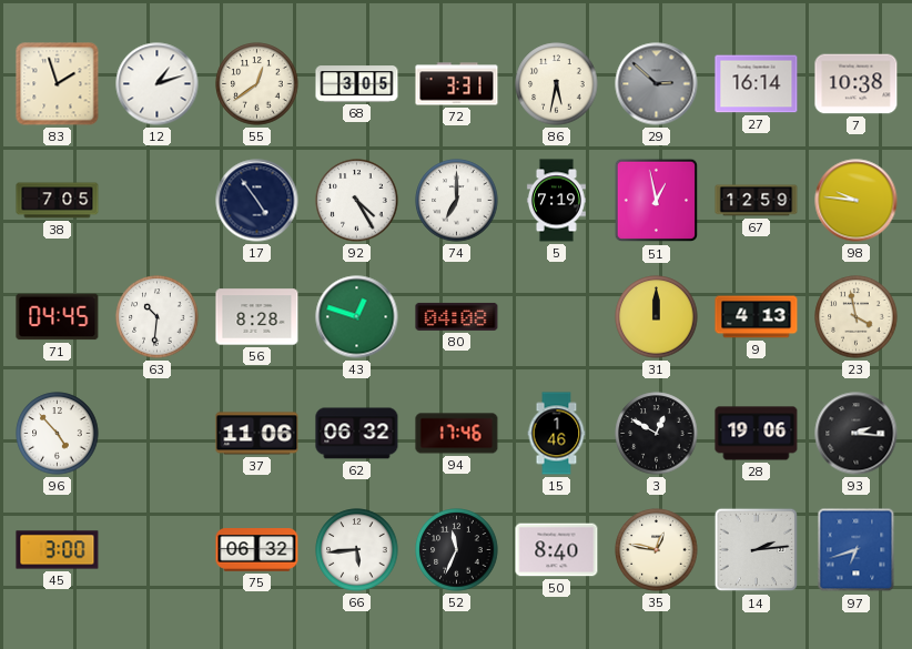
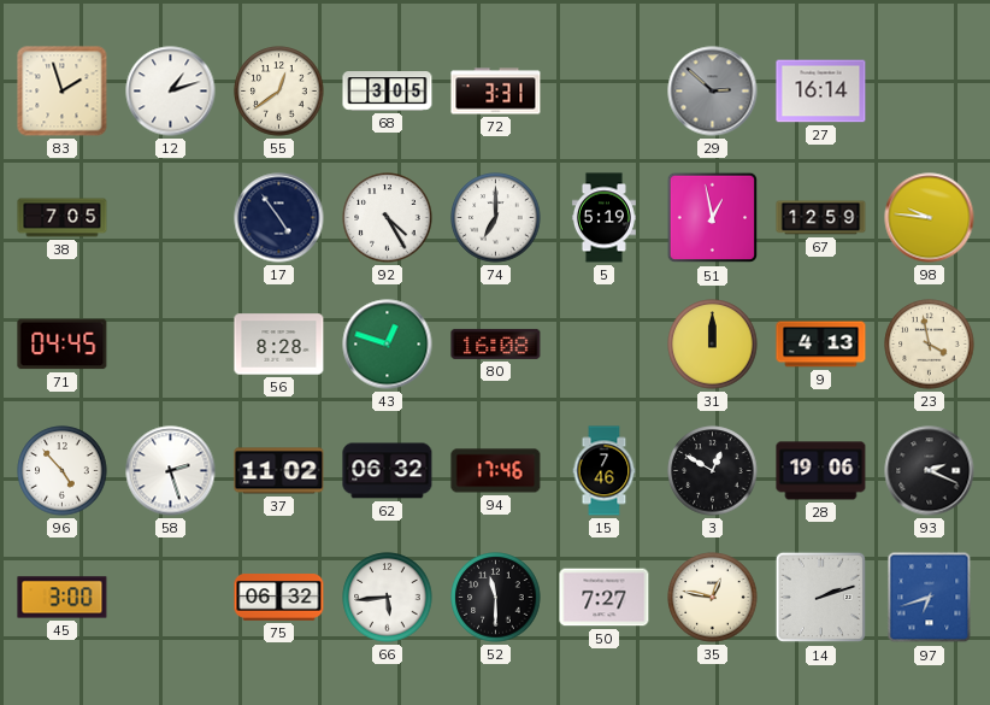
86: 5:32 -> none (557, 84)
7: 10:38 -> none (857, 84)
5: 7:19 -> 5:19 (603, 218)
63: 10:31 -> none (158, 317)
80: 04:08 -> 16:08 (496, 343)
58: none -> 2:27 (171, 471)
37: 11:06 -> 11:02 (279, 471)
15: 1:46 -> 7:46 (605, 471)
93: 2:16 -> 2:19 (930, 471)
52: 11:34 -> 11:30 (496, 598)
50: 8:40 -> 7:27 (605, 598)
14: 2:14 -> 2:12 (821, 598)
